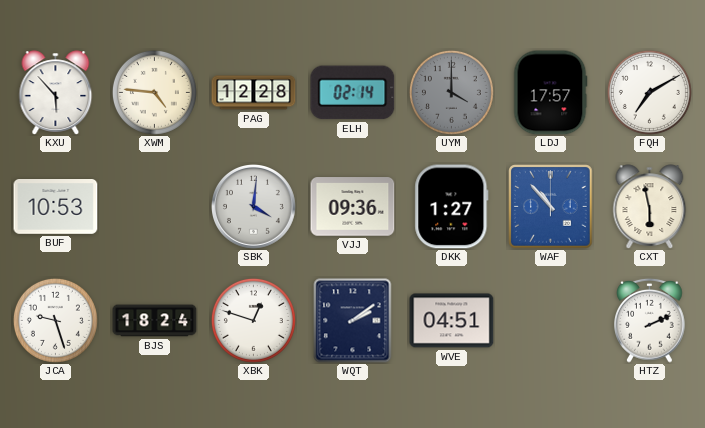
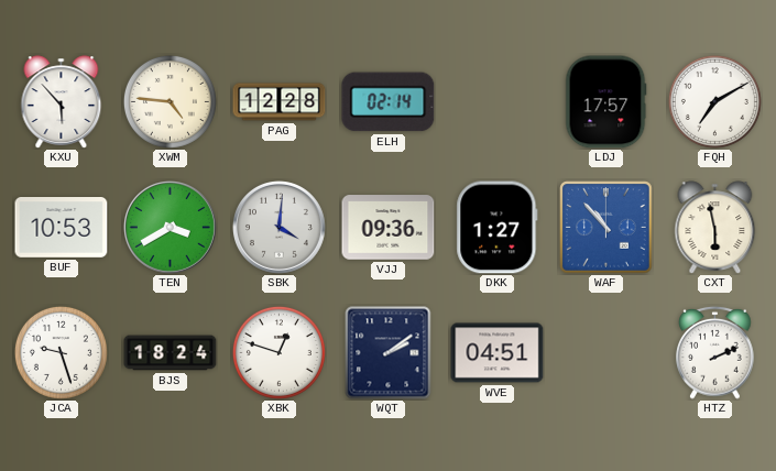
UYM: 4:00 -> none (451, 92)
TEN: none -> 3:40 (171, 228)
